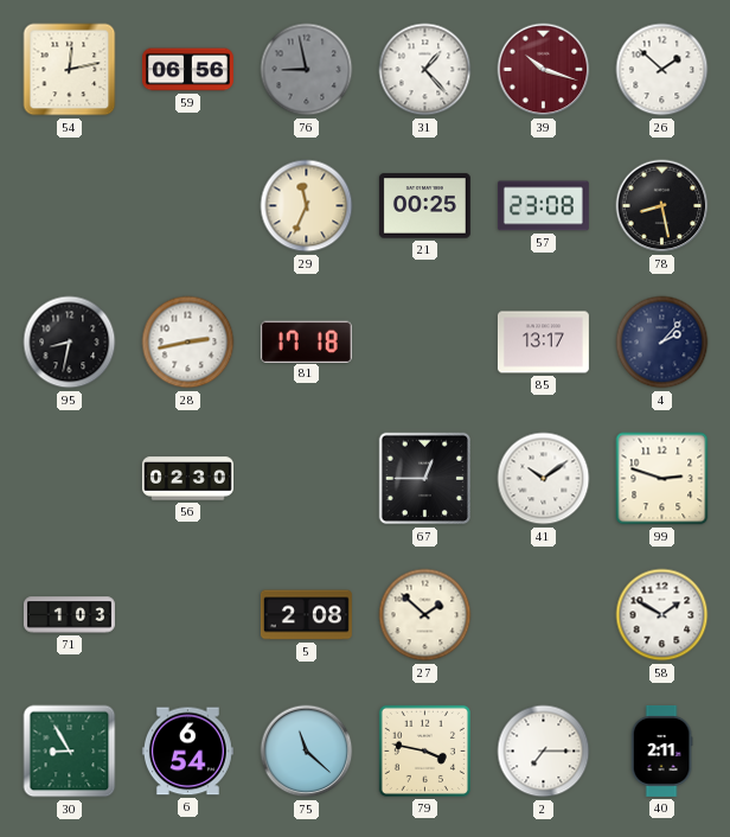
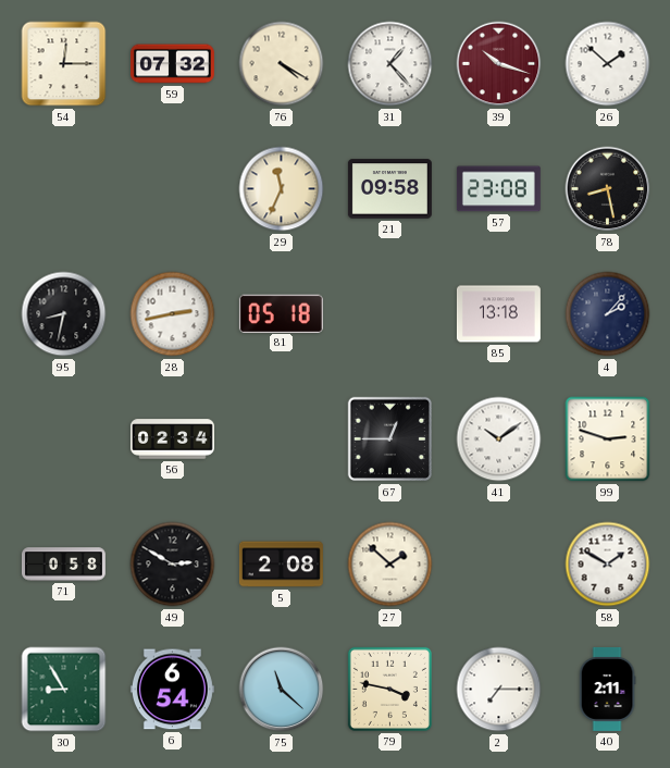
54: 12:13 -> 12:15 (64, 64)
59: 06:56 -> 07:32 (172, 64)
76: 8:58 -> 4:20 (282, 64)
76 dial: grey -> cream (282, 64)
21: 00:25 -> 09:58 (389, 189)
81: 17:18 -> 05:18 (281, 313)
85: 13:17 -> 13:18 (498, 314)
56: 02:30 -> 02:34 (172, 439)
71: 1:03 -> 0:58 (63, 565)
49: none -> 2:50 (173, 565)
